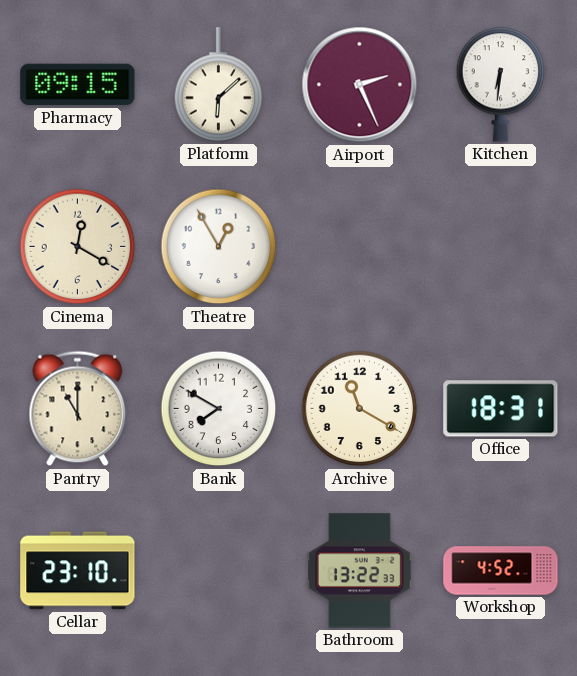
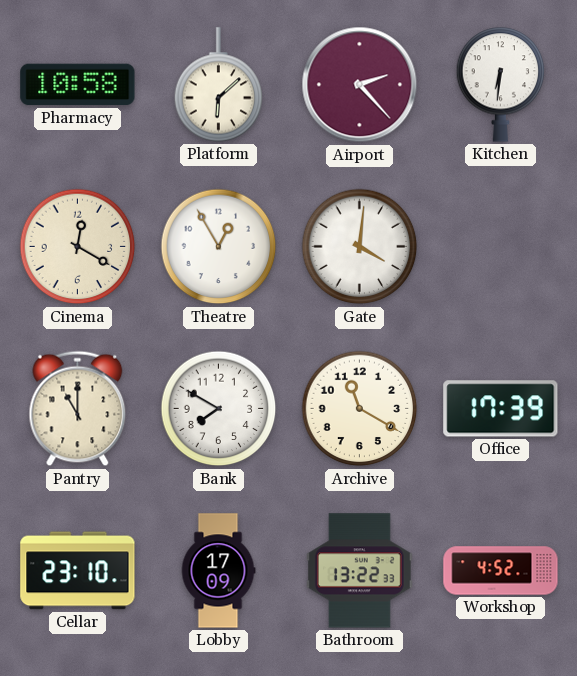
Pharmacy: 09:15 -> 10:58 (78, 85)
Airport: 2:26 -> 2:23 (360, 85)
Gate: none -> 4:01 (360, 247)
Office: 18:31 -> 17:39 (501, 409)
Lobby: none -> 17:09 (218, 571)
